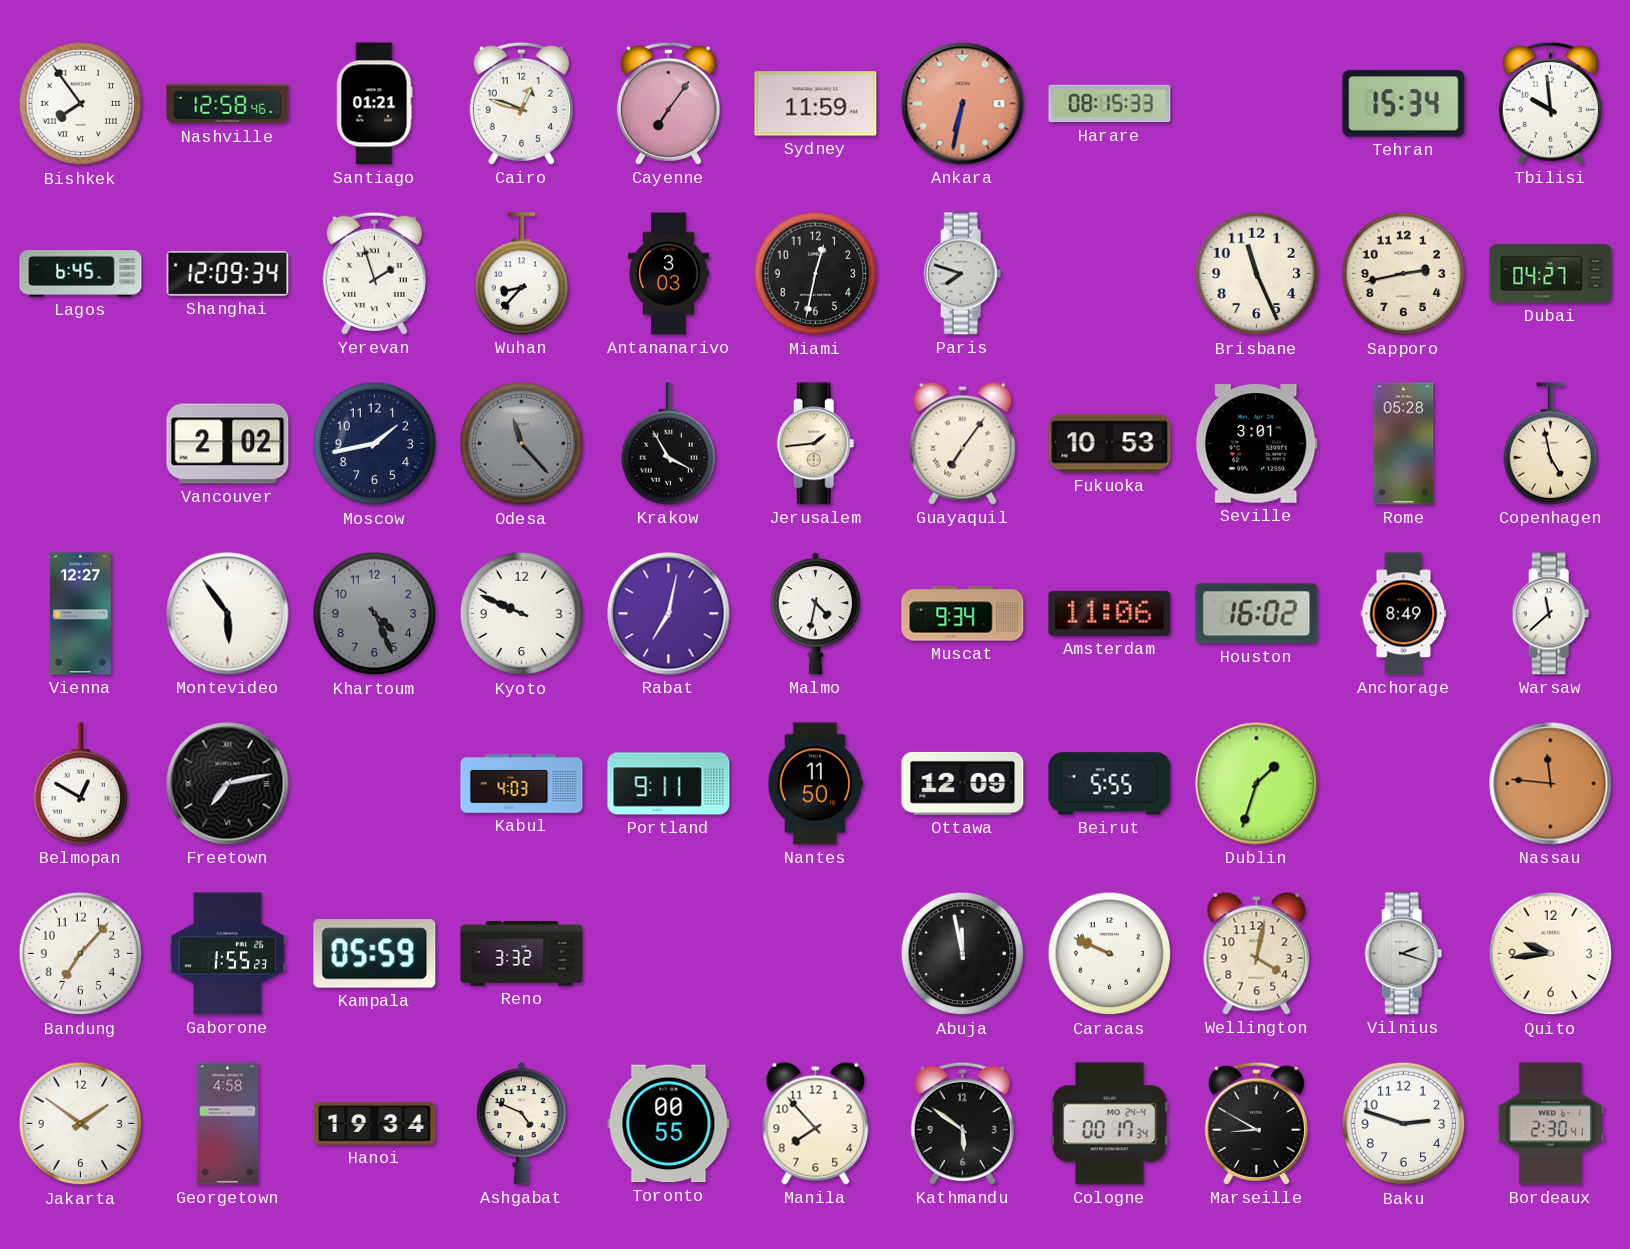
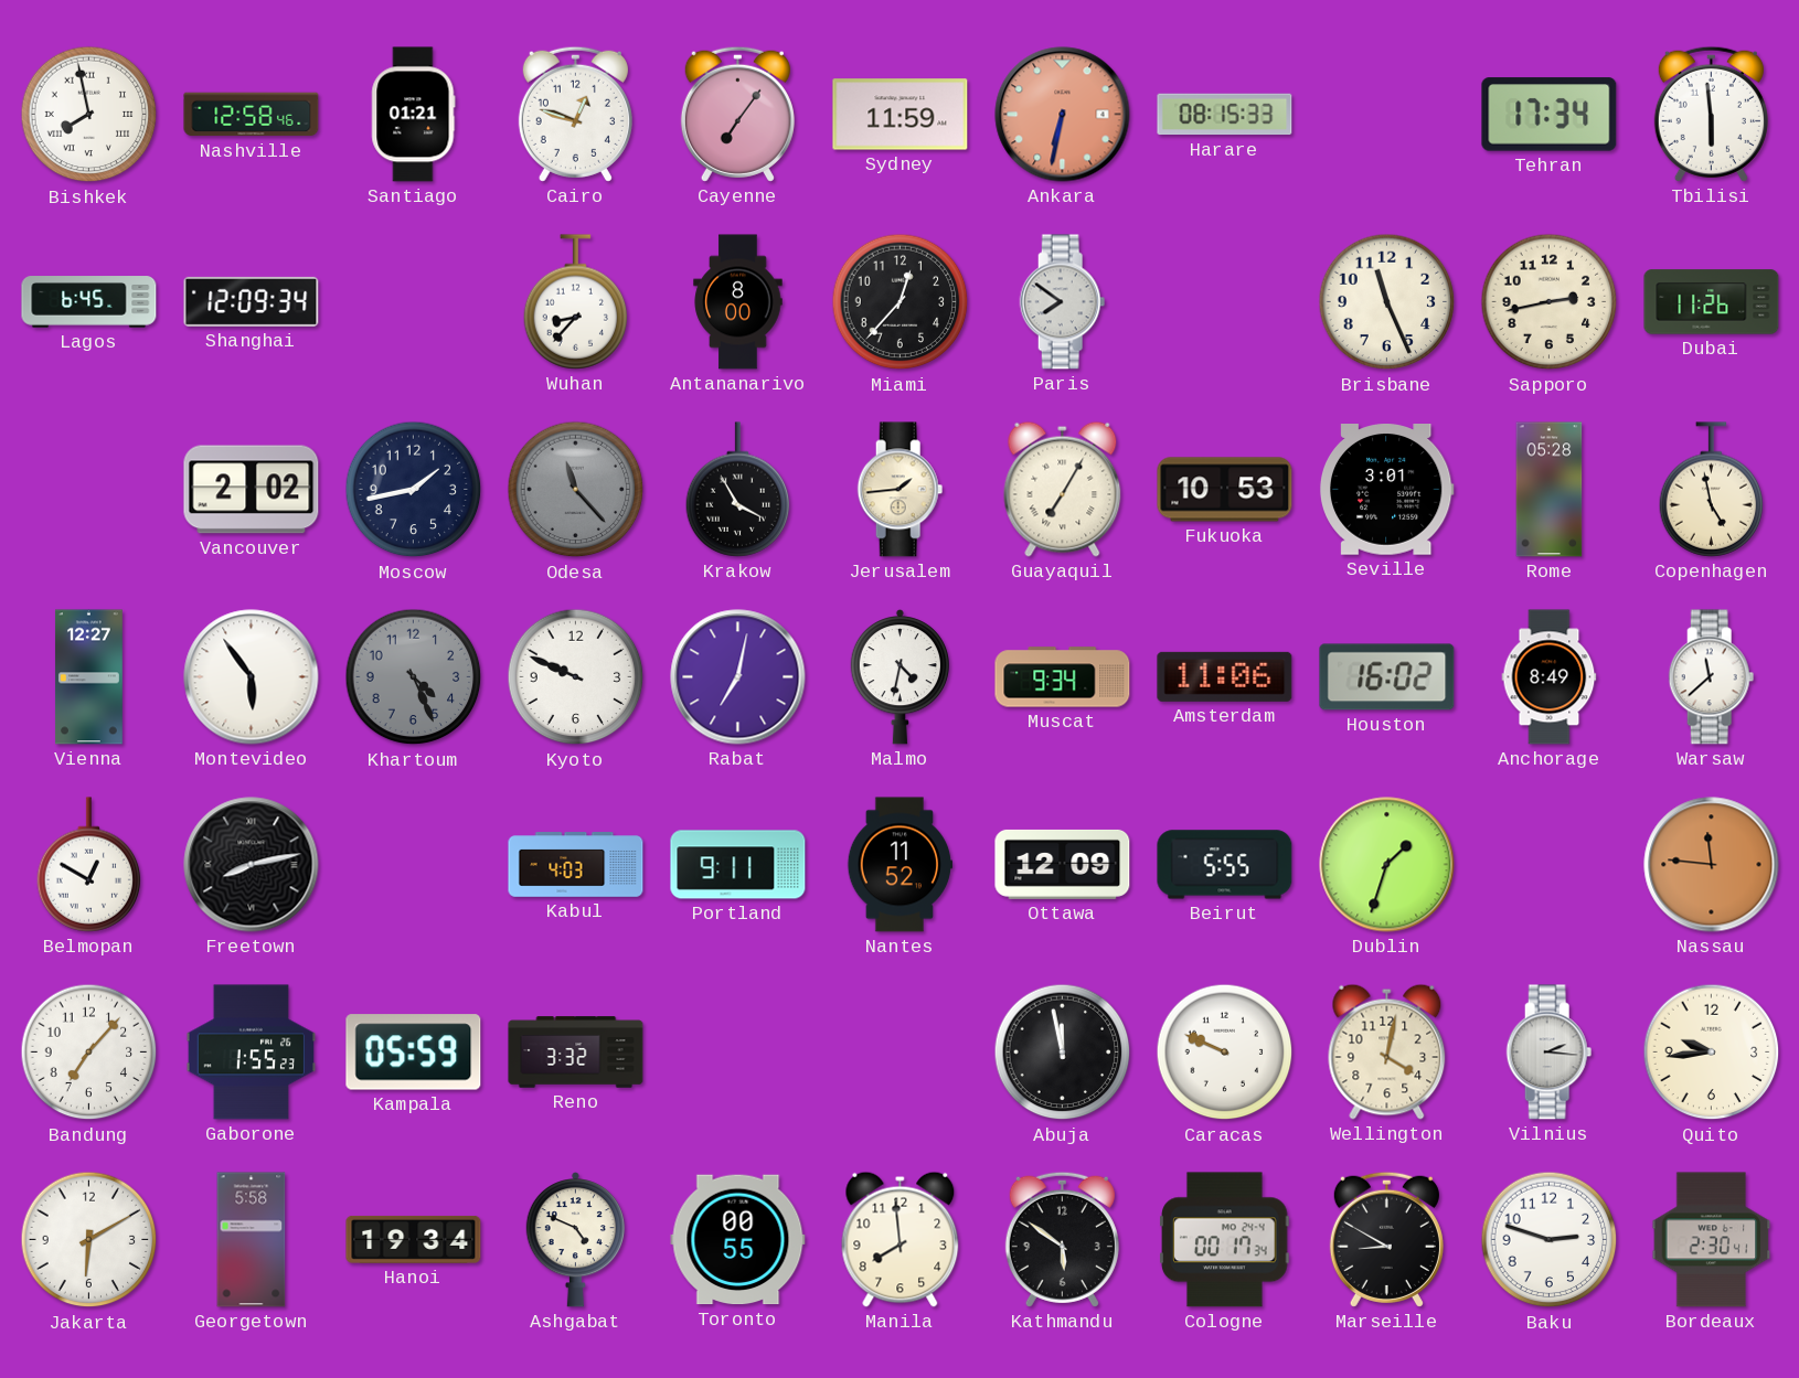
Bishkek: 7:54 -> 7:58 (89, 115)
Tehran: 15:34 -> 17:34 (1550, 115)
Tbilisi: 9:59 -> 5:59 (1711, 114)
Yerevan: 1:57 -> none (374, 273)
Antananarivo: 3:03 -> 8:00 (738, 302)
Miami: 12:32 -> 12:37 (901, 302)
Paris: 7:48 -> 7:51 (1063, 302)
Dubai: 04:27 -> 11:26 (1712, 302)
Guayaquil: 7:06 -> 7:05 (1063, 489)
Freetown: 7:13 -> 8:13 (252, 865)
Nantes: 11:50 -> 11:52 (901, 865)
Vilnius: 2:18 -> 2:16 (1550, 1053)
Jakarta: 1:51 -> 6:10 (89, 1240)
Georgetown: 4:58 -> 5:58 (252, 1240)
Manila: 7:53 -> 7:59 (901, 1239)
